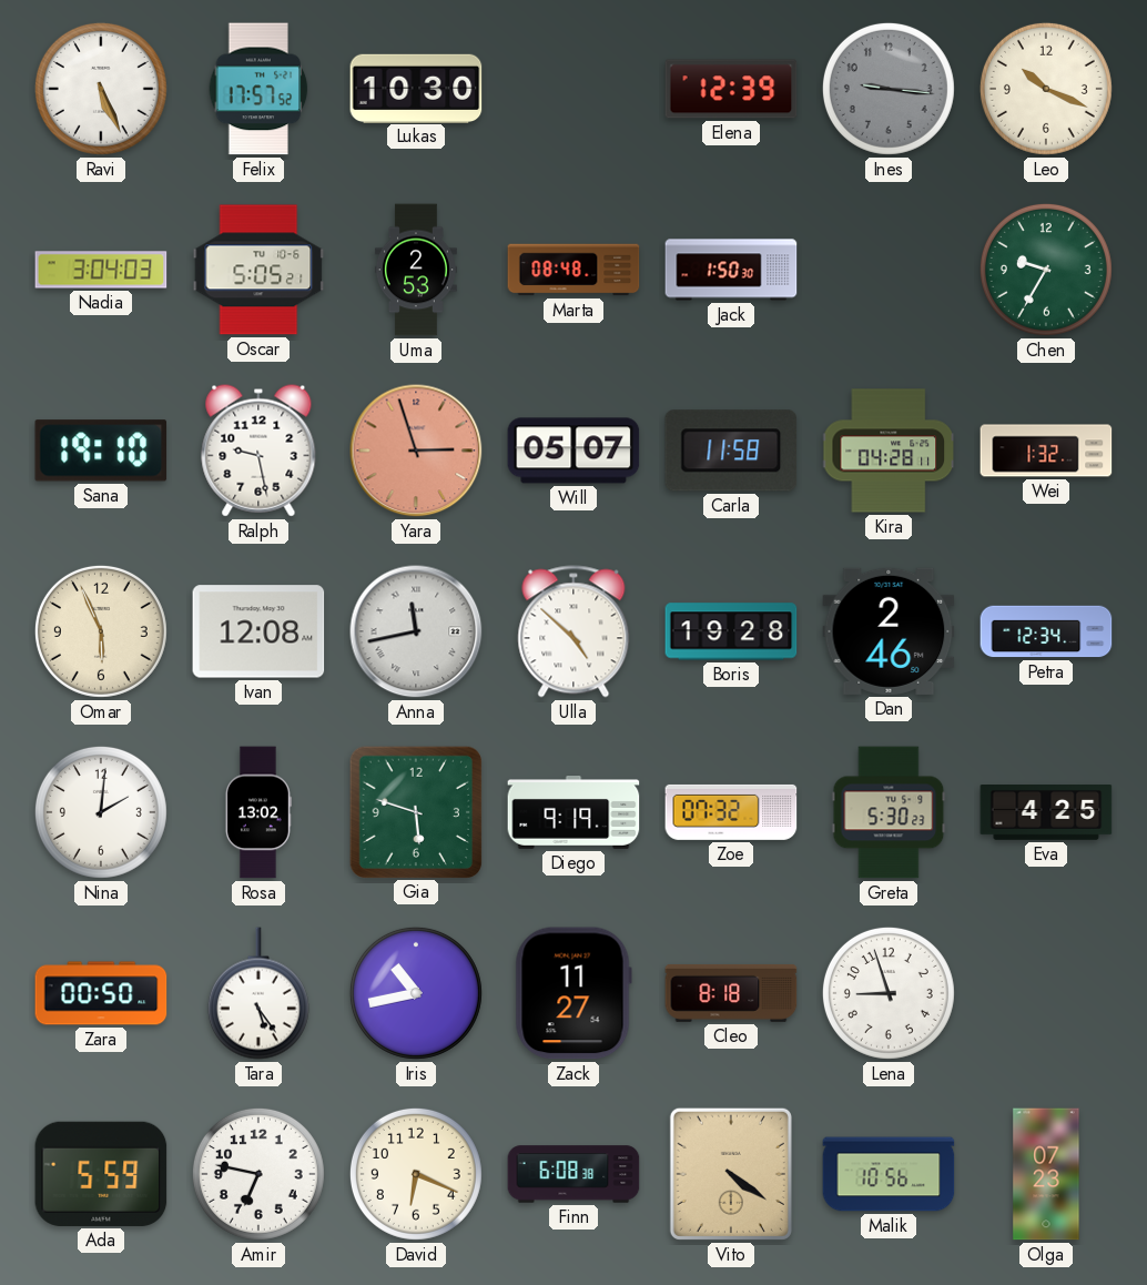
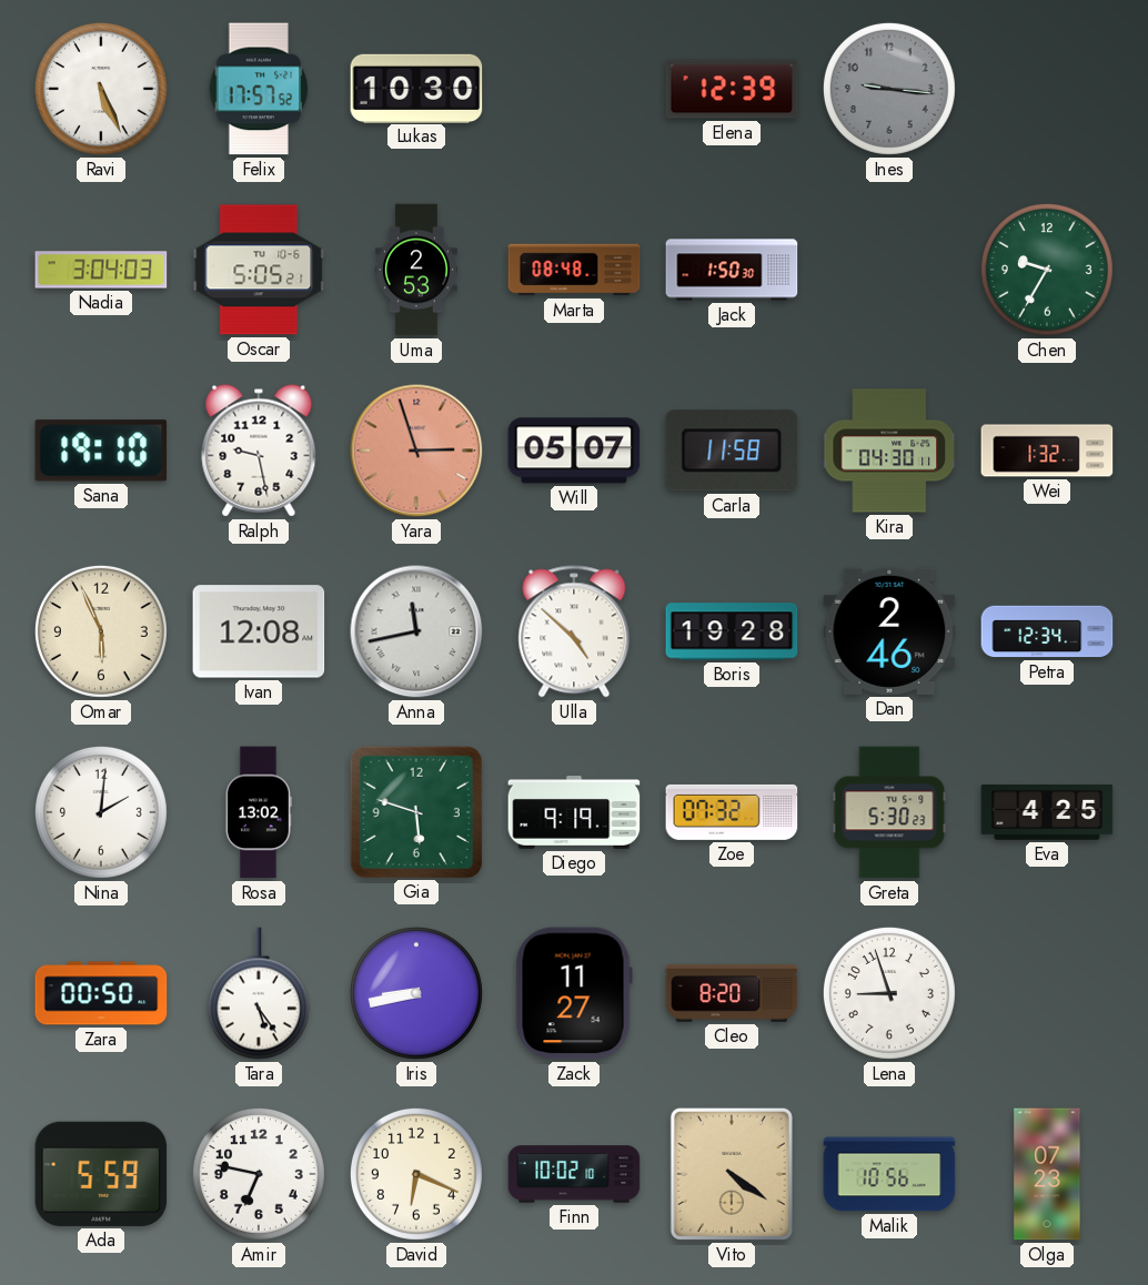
Leo: 10:19 -> none (1046, 89)
Kira: 04:28 -> 04:30 (890, 451)
Iris: 10:43 -> 8:43 (416, 993)
Cleo: 8:18 -> 8:20 (732, 993)
Finn: 6:08 -> 10:02 (574, 1174)
